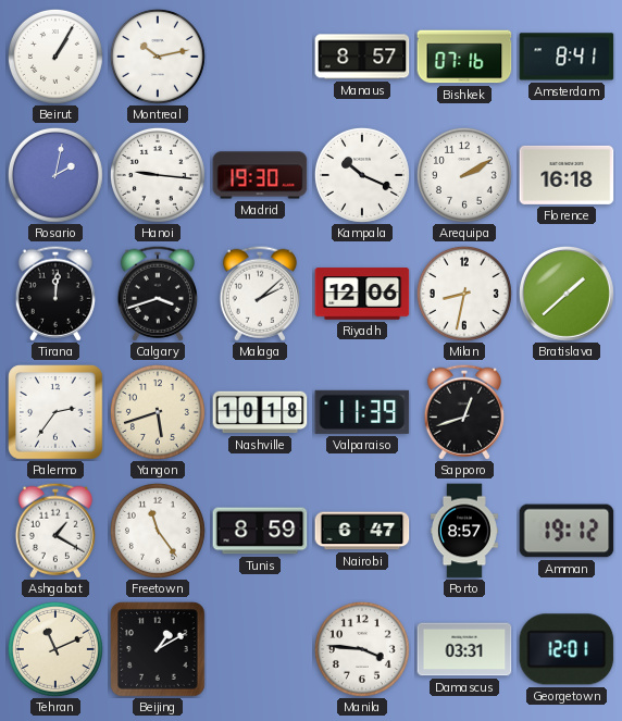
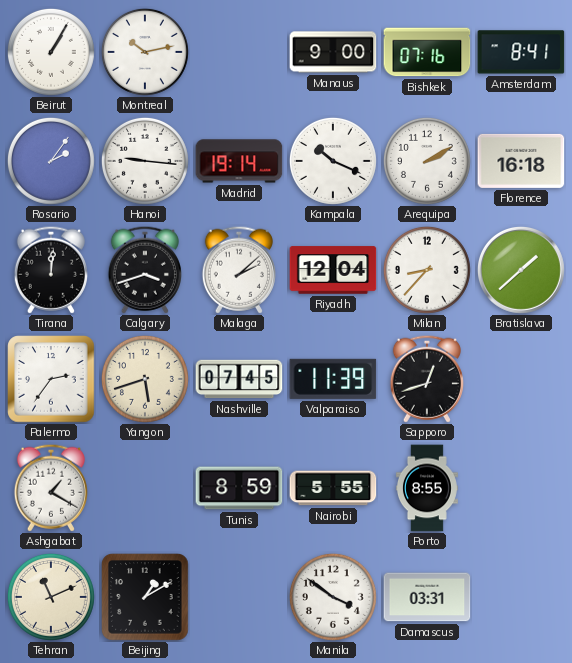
Manaus: 8:57 -> 9:00 (333, 52)
Rosario: 2:02 -> 2:06 (51, 161)
Madrid: 19:30 -> 19:14 (239, 161)
Riyadh: 12:06 -> 12:04 (333, 270)
Milan: 8:32 -> 8:37 (427, 270)
Nashville: 10:18 -> 07:45 (239, 379)
Freetown: 11:24 -> none (158, 531)
Nairobi: 6:47 -> 5:55 (333, 488)
Porto: 8:57 -> 8:55 (427, 488)
Amman: 19:12 -> none (567, 531)
Manila: 3:46 -> 3:51 (333, 597)
Georgetown: 12:01 -> none (567, 649)
